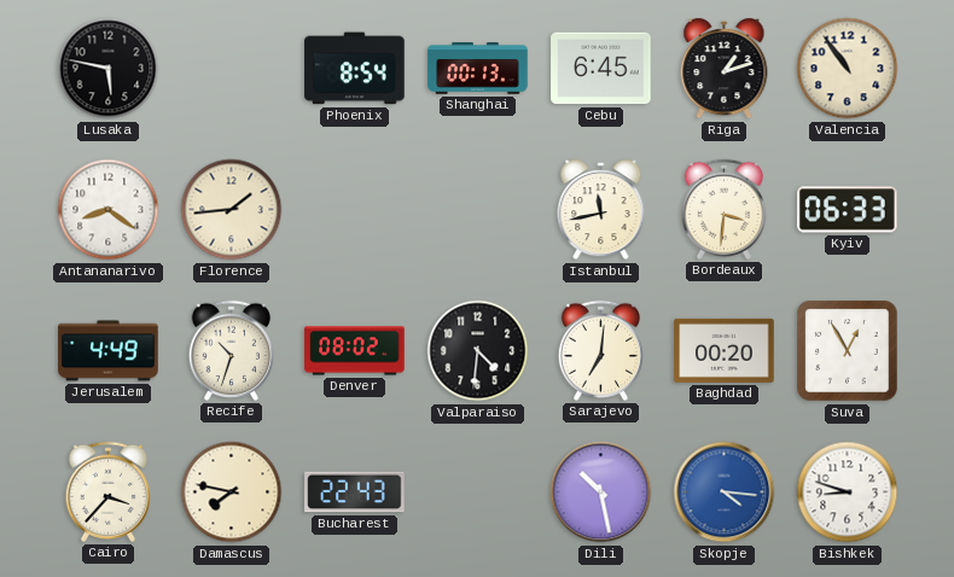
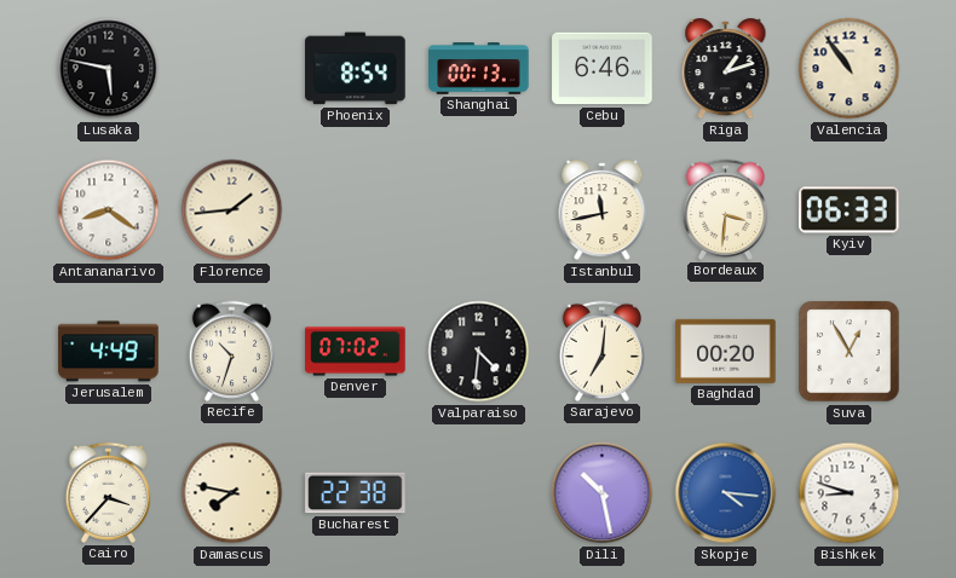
Cebu: 6:45 -> 6:46 (603, 69)
Denver: 08:02 -> 07:02 (356, 352)
Bucharest: 22:43 -> 22:38 (356, 493)
